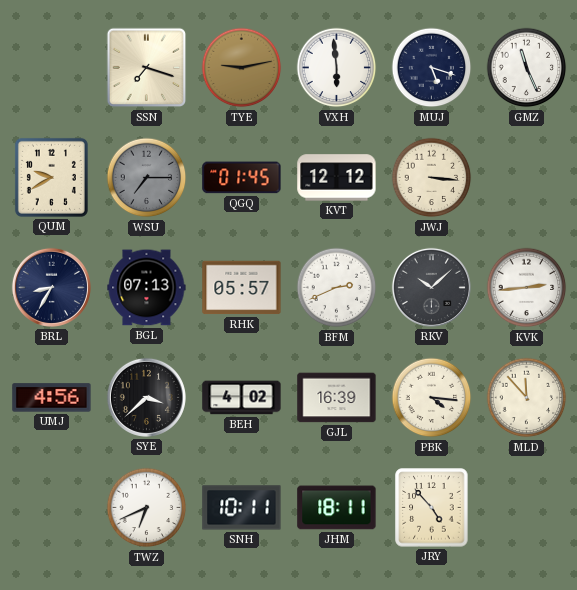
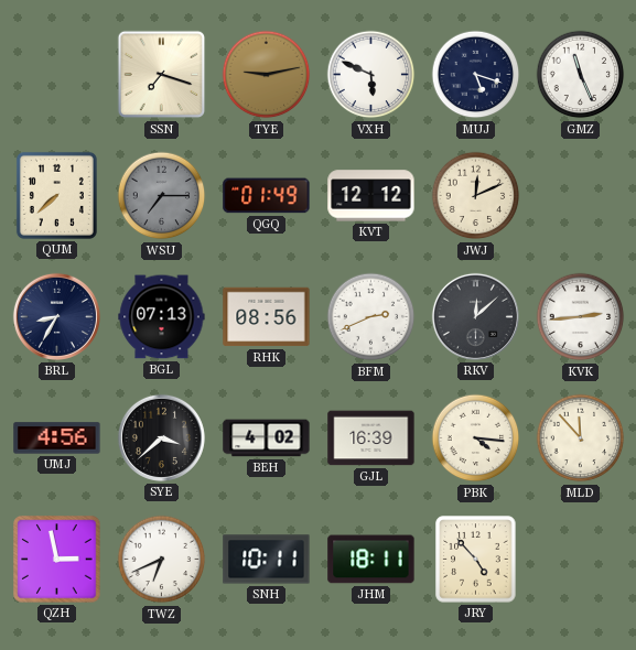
VXH: 5:59 -> 5:49 (371, 75)
QUM: 9:40 -> 7:38 (56, 195)
QGQ: 01:45 -> 01:49 (267, 196)
JWJ: 3:16 -> 12:11 (476, 196)
RHK: 05:57 -> 08:56 (267, 317)
RKV: 10:08 -> 12:08 (475, 316)
QZH: none -> 2:58 (57, 560)
